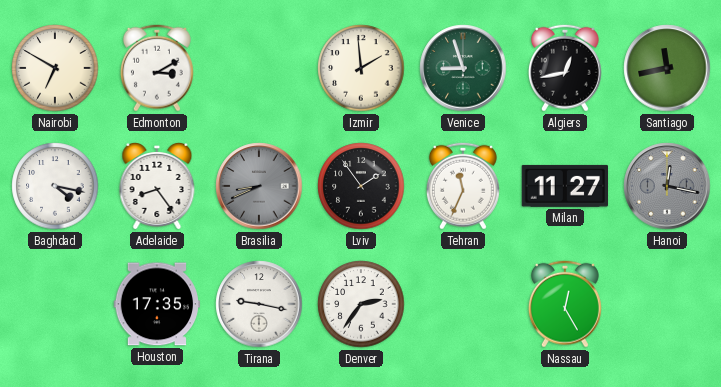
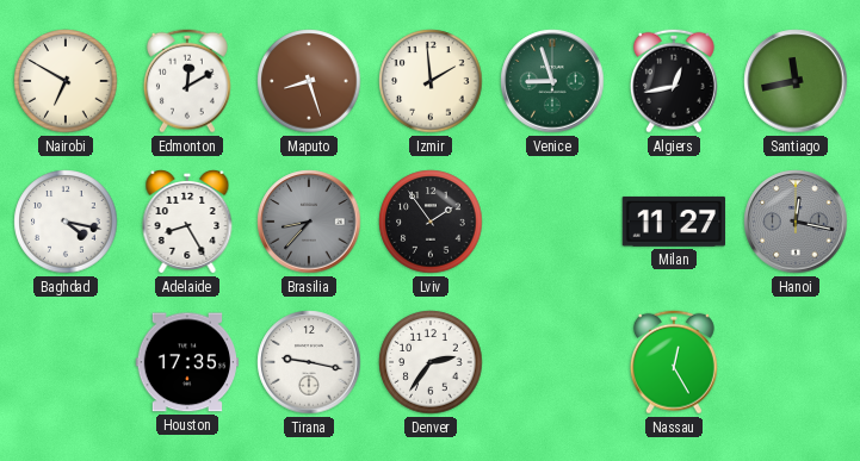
Edmonton: 3:10 -> 12:10 (187, 81)
Maputo: none -> 8:27 (309, 81)
Adelaide: 8:24 -> 8:25 (187, 223)
Brasilia: 8:41 -> 8:37 (309, 222)
Tehran: 11:34 -> none (463, 186)
